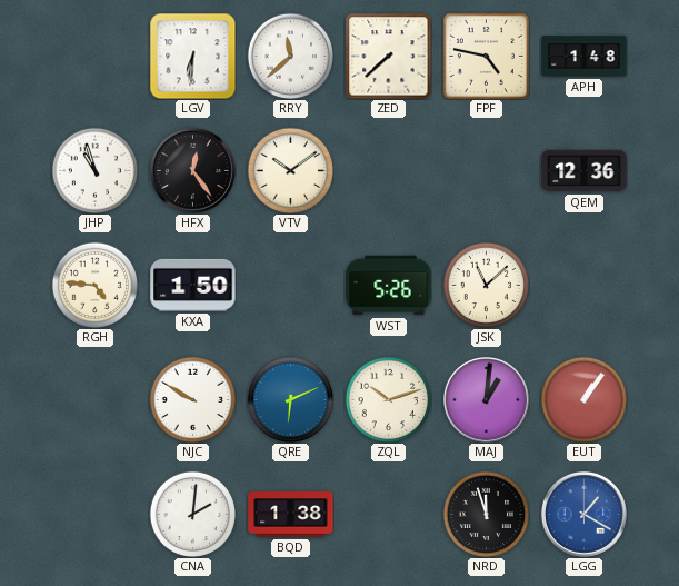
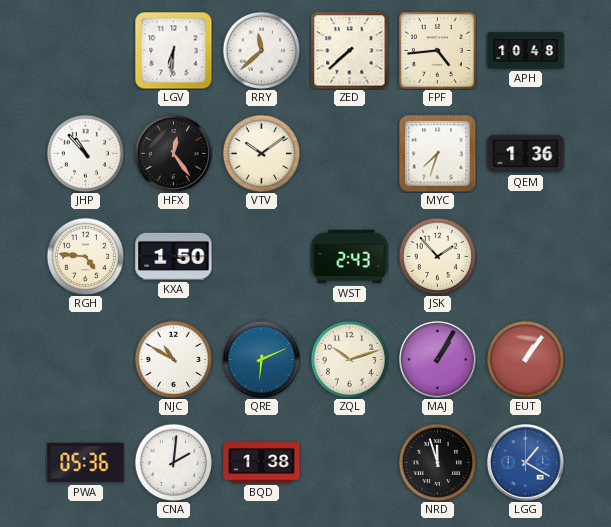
FPF: 4:47 -> 4:44 (437, 50)
APH: 1:48 -> 10:48 (526, 51)
JHP: 10:57 -> 10:53 (85, 153)
MYC: none -> 7:33 (437, 153)
QEM: 12:36 -> 1:36 (526, 154)
WST: 5:26 -> 2:43 (350, 257)
JSK: 11:08 -> 1:53 (437, 256)
NJC: 9:50 -> 10:50 (173, 359)
MAJ: 1:01 -> 1:05 (437, 359)
PWA: none -> 05:36 (86, 463)
